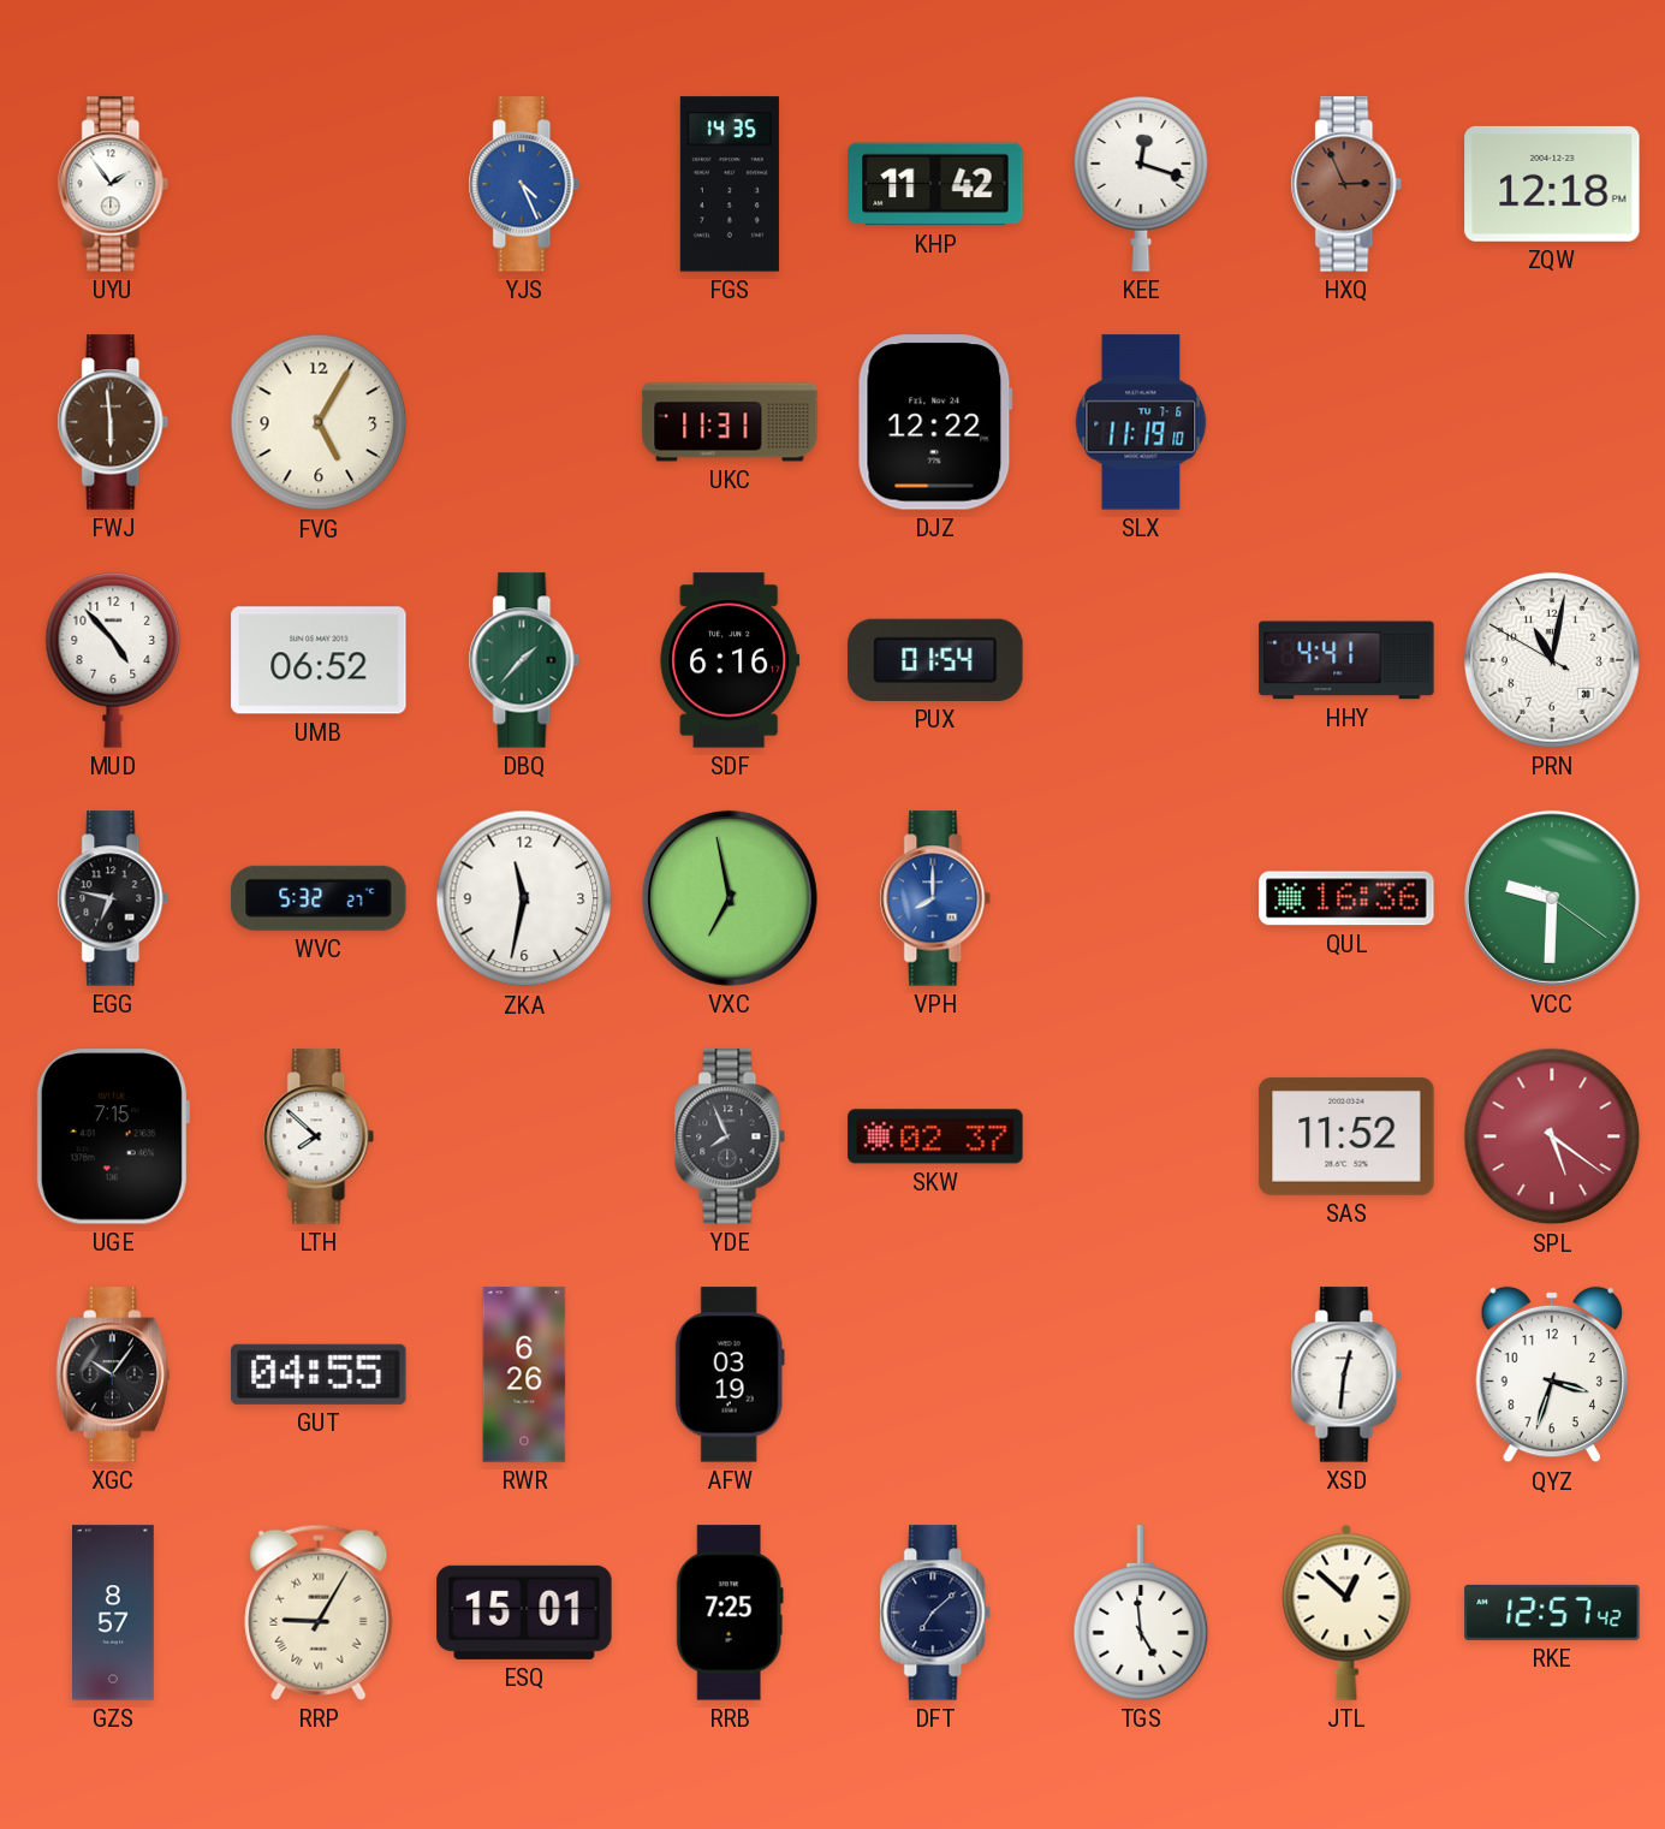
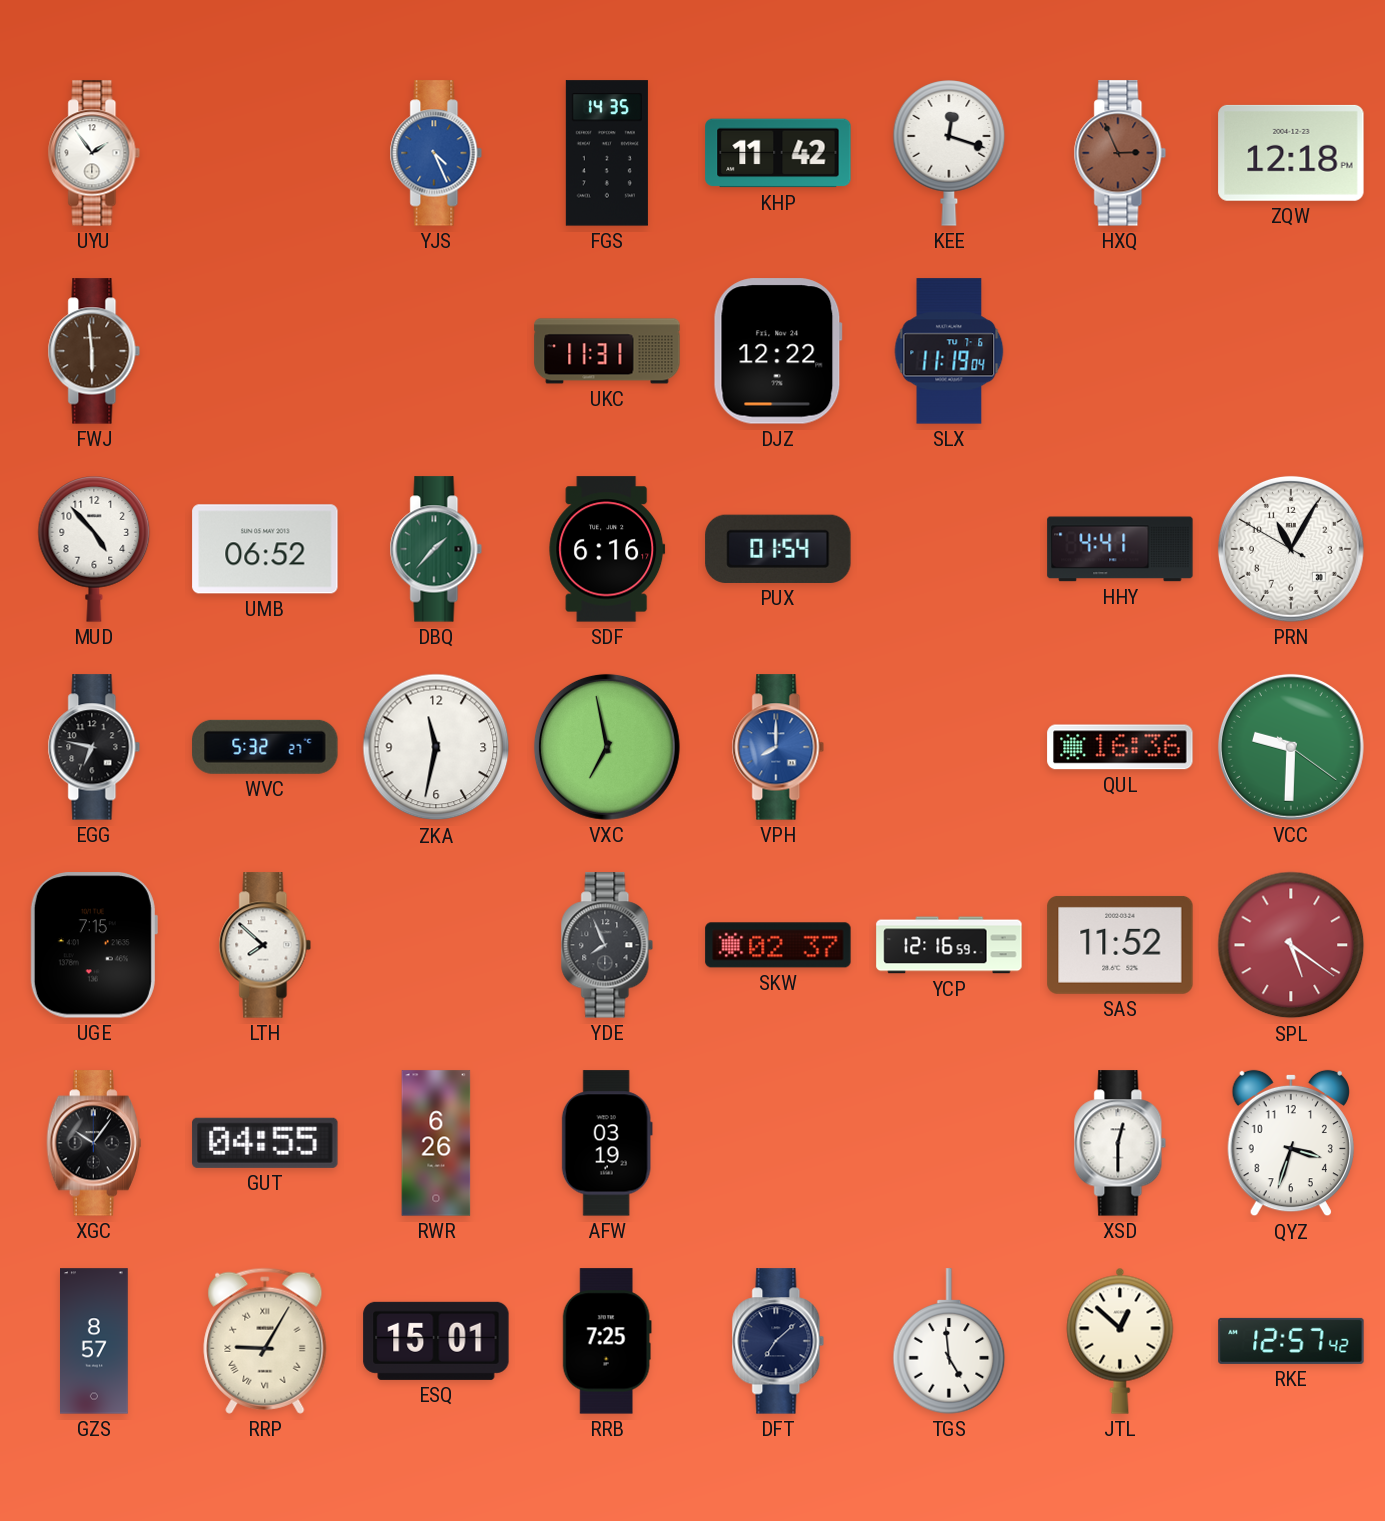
FVG: 5:05 -> none (319, 422)
SLX: 11:19:10 -> 11:19:04 (949, 351)
PRN: 11:01 -> 11:04 (1291, 549)
YCP: none -> 12:16 (949, 945)
XSD: 12:31 -> 12:30 (1120, 1143)
